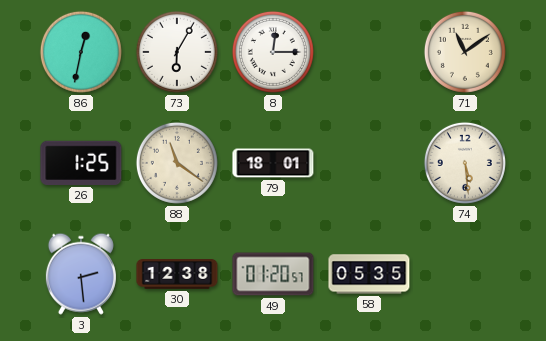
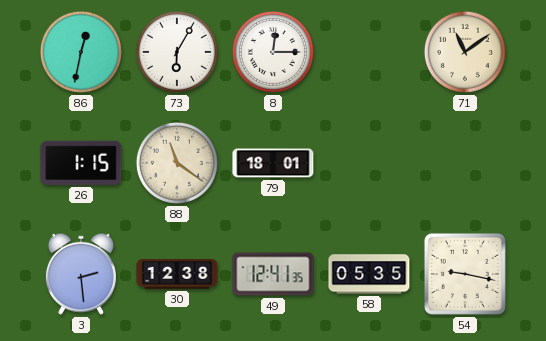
26: 1:25 -> 1:15 (81, 163)
74: 5:29 -> none (465, 163)
49: 01:20 -> 12:41 (273, 274)
54: none -> 9:17 (465, 274)
